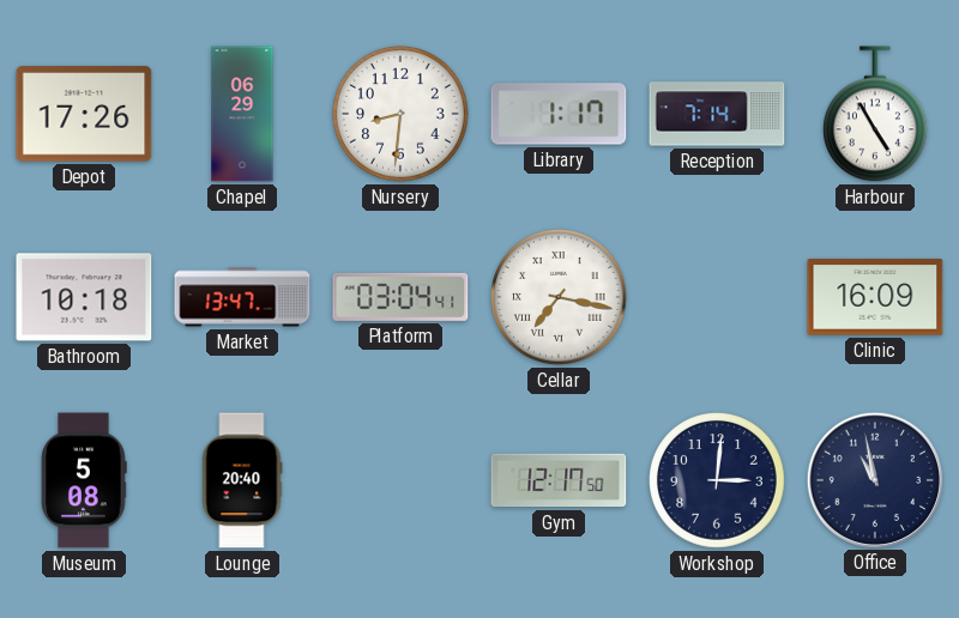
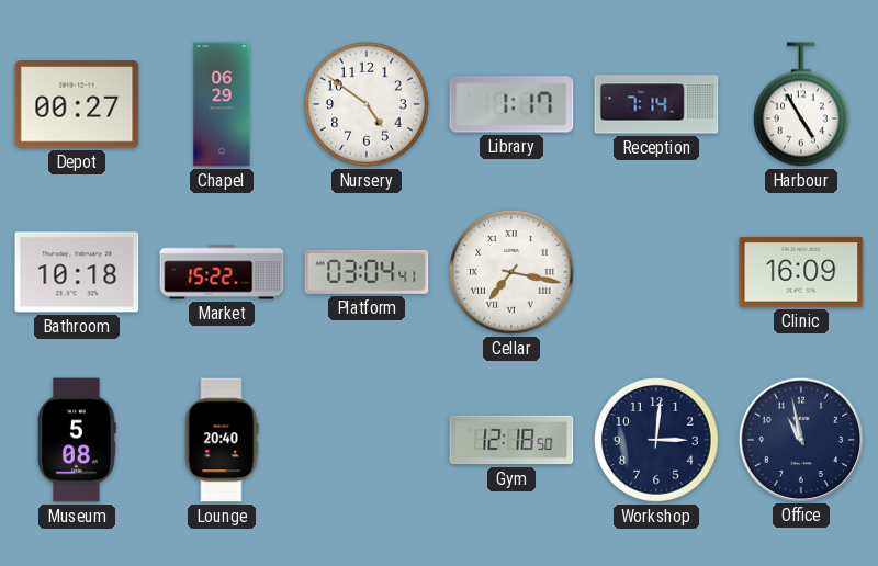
Depot: 17:26 -> 00:27 (77, 104)
Nursery: 8:31 -> 4:51 (367, 104)
Market: 13:47 -> 15:22 (222, 272)
Gym: 12:17 -> 12:18 (511, 440)
